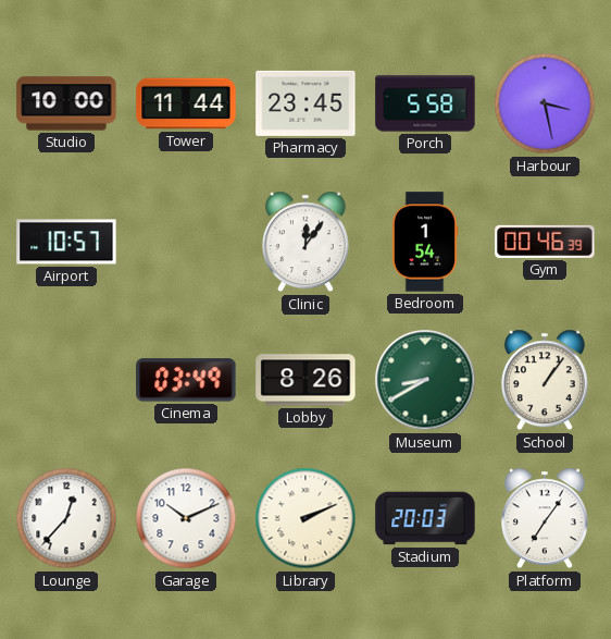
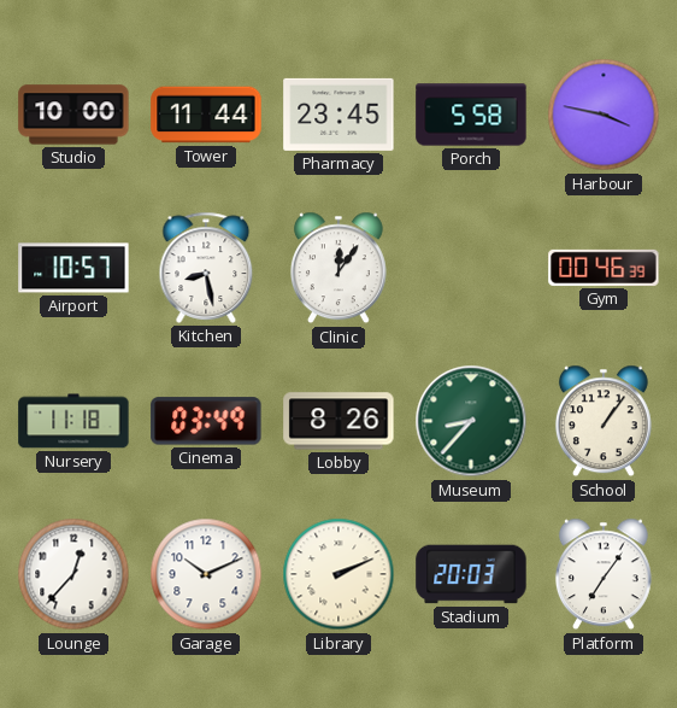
Harbour: 3:28 -> 3:47 (604, 115)
Kitchen: none -> 8:28 (206, 268)
Bedroom: 1:54 -> none (425, 242)
Nursery: none -> 11:18 (73, 421)
Museum: 8:40 -> 8:37 (471, 421)
